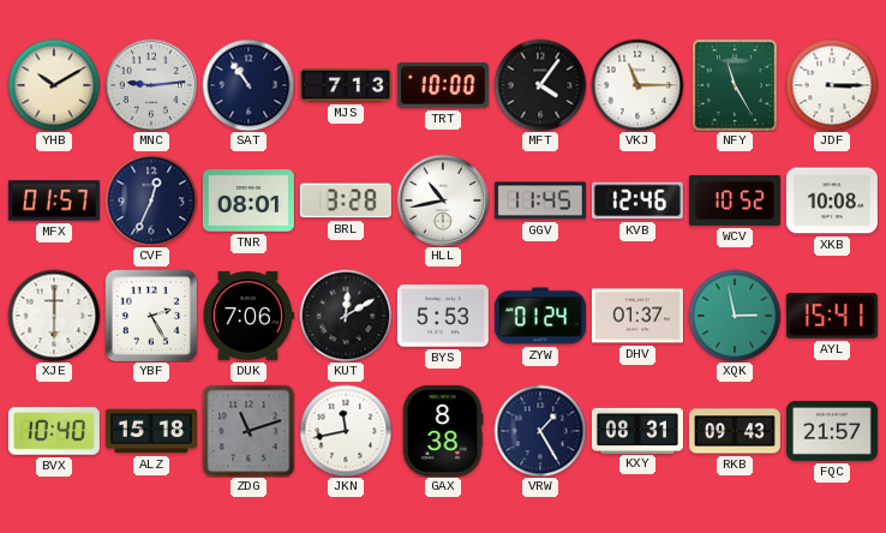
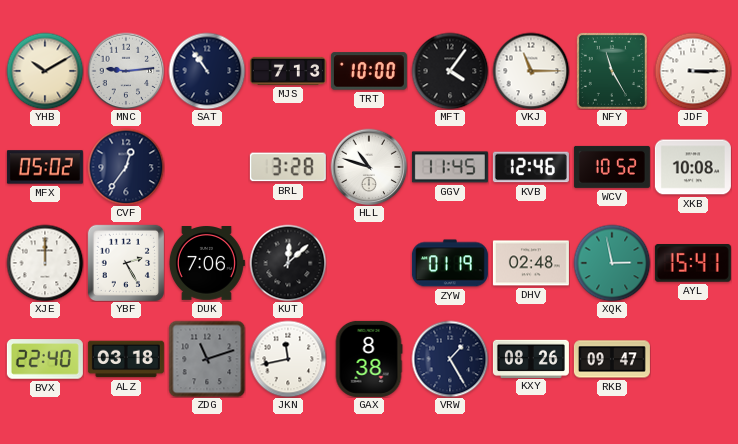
MFX: 01:57 -> 05:02 (45, 167)
CVF: 12:34 -> 12:36 (126, 167)
TNR: 08:01 -> none (249, 200)
HLL: 10:43 -> 10:48 (369, 167)
XJE: 6:00 -> 12:00 (45, 263)
KUT: 12:10 -> 12:08 (288, 263)
BYS: 5:53 -> none (443, 316)
ZYW: 01:24 -> 01:19 (450, 263)
DHV: 01:37 -> 02:48 (531, 263)
BVX: 10:40 -> 22:40 (45, 359)
ALZ: 15:18 -> 03:18 (126, 359)
KXY: 08:31 -> 08:26 (531, 358)
RKB: 09:43 -> 09:47 (612, 359)
FQC: 21:57 -> none (832, 431)
